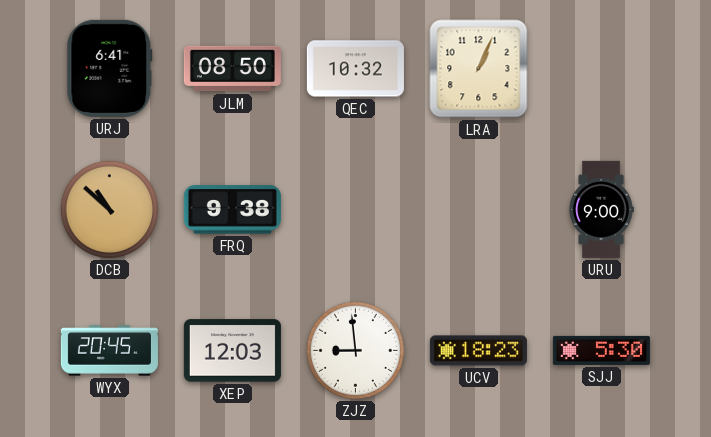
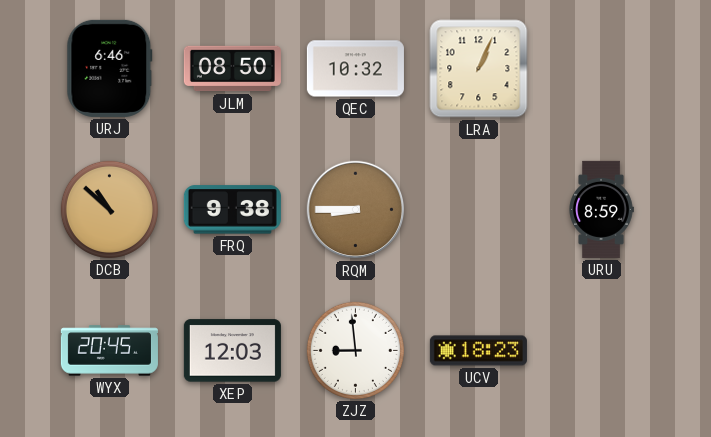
URJ: 6:41 -> 6:46 (110, 68)
RQM: none -> 8:45 (356, 210)
URU: 9:00 -> 8:59 (601, 209)
SJJ: 5:30 -> none (601, 350)
